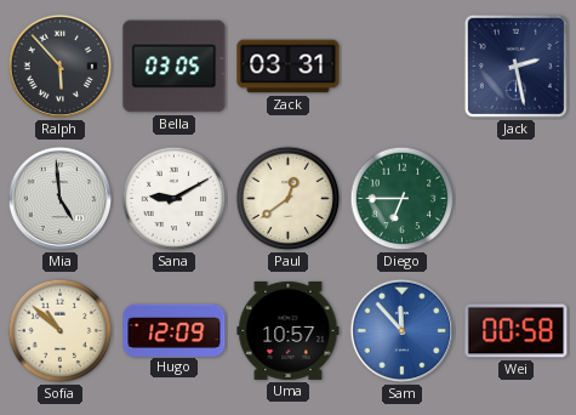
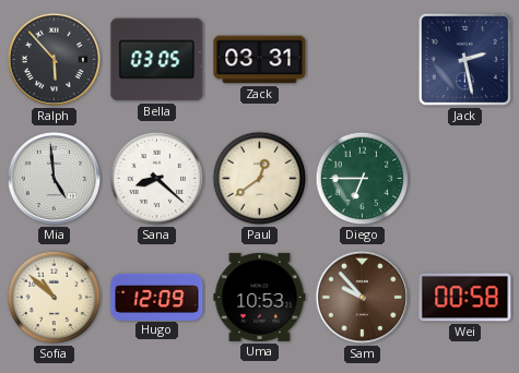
Sana: 9:10 -> 8:22 (157, 179)
Uma: 10:57 -> 10:53 (260, 297)
Sam: 11:53 -> 9:53 (363, 298)
Sam dial: blue -> brown (363, 298)
